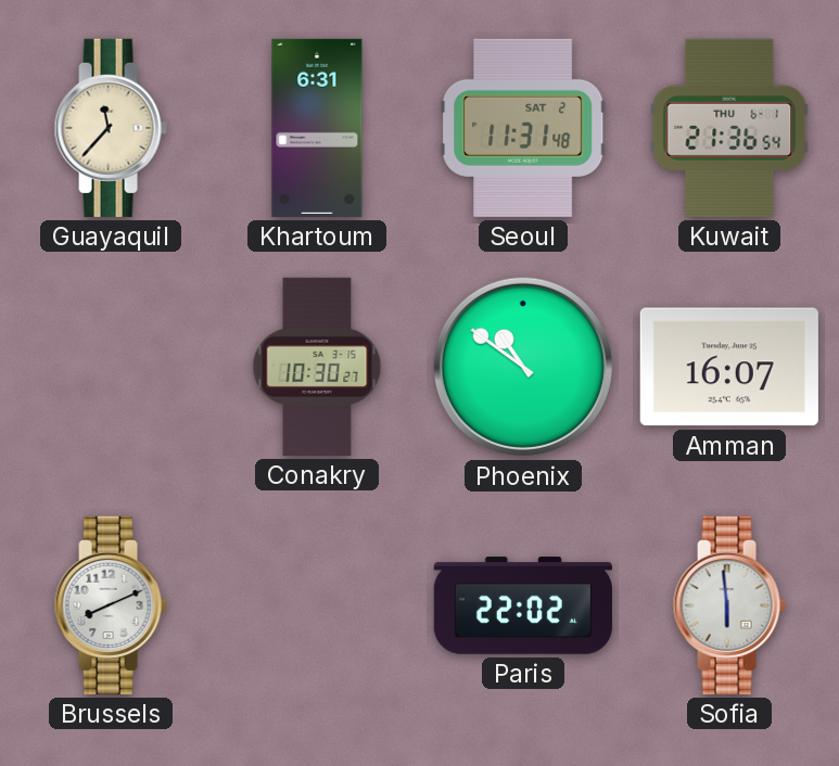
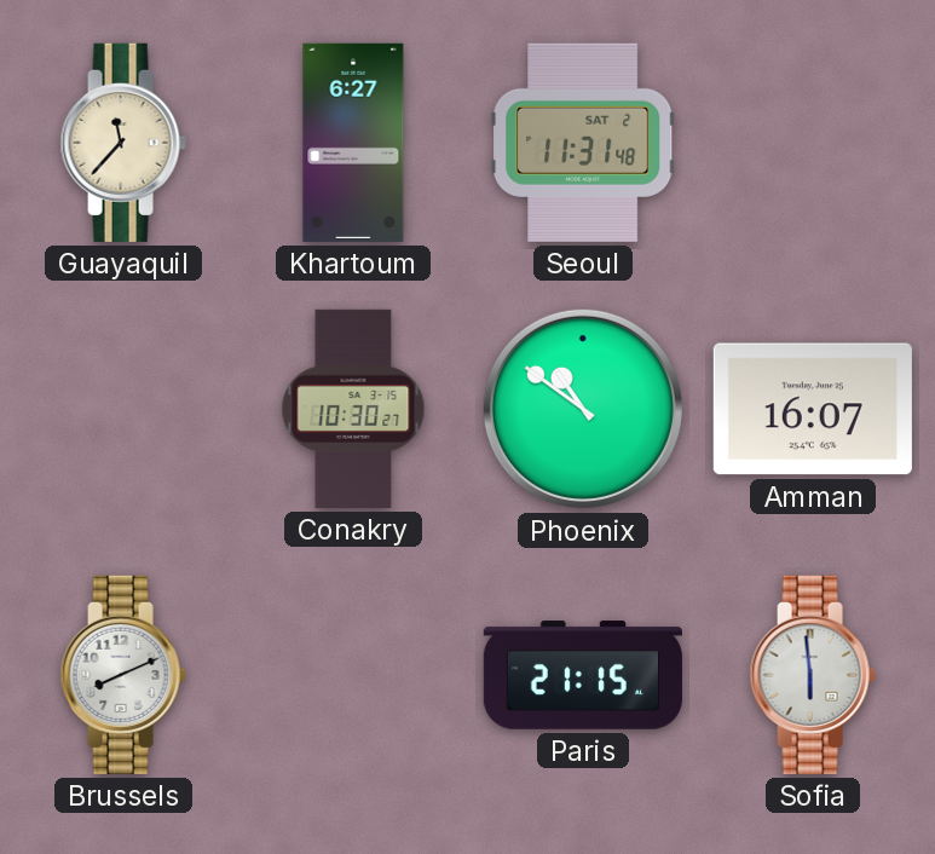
Khartoum: 6:31 -> 6:27 (353, 143)
Kuwait: 21:36 -> none (729, 128)
Paris: 22:02 -> 21:15 (583, 675)
